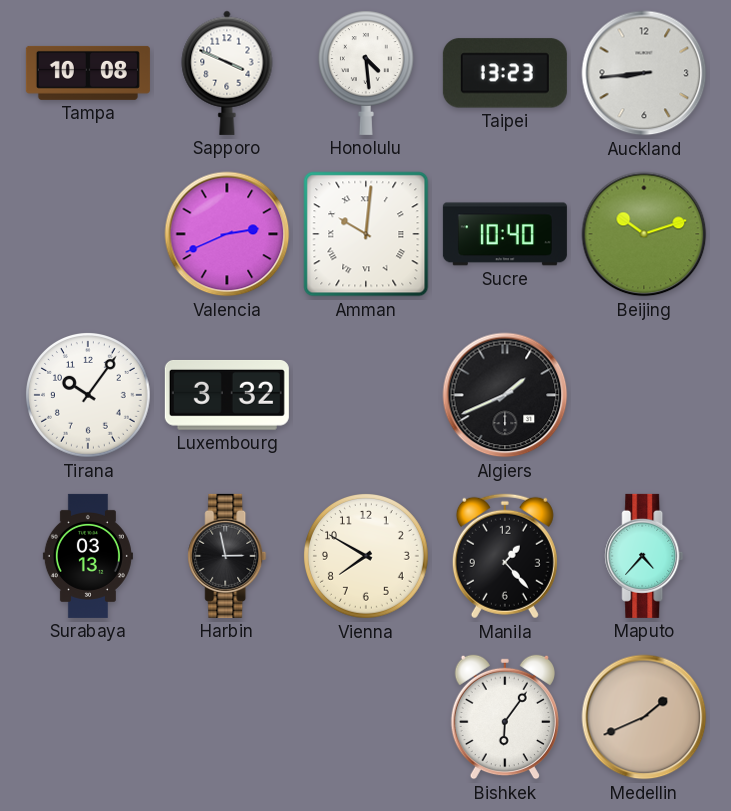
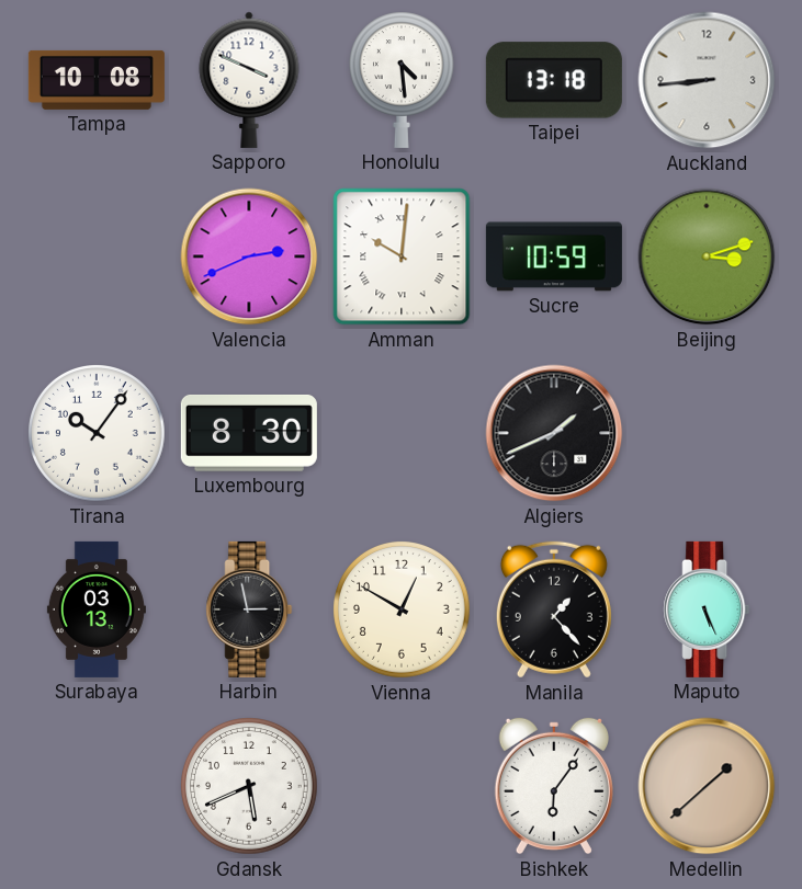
Taipei: 13:23 -> 13:18 (554, 80)
Sucre: 10:40 -> 10:59 (554, 257)
Beijing: 10:12 -> 3:12 (707, 257)
Luxembourg: 3:32 -> 8:30 (249, 433)
Vienna: 7:50 -> 12:50 (403, 611)
Maputo: 4:37 -> 5:26 (707, 609)
Gdansk: none -> 5:41 (250, 787)
Medellin: 1:41 -> 1:38 (707, 786)
